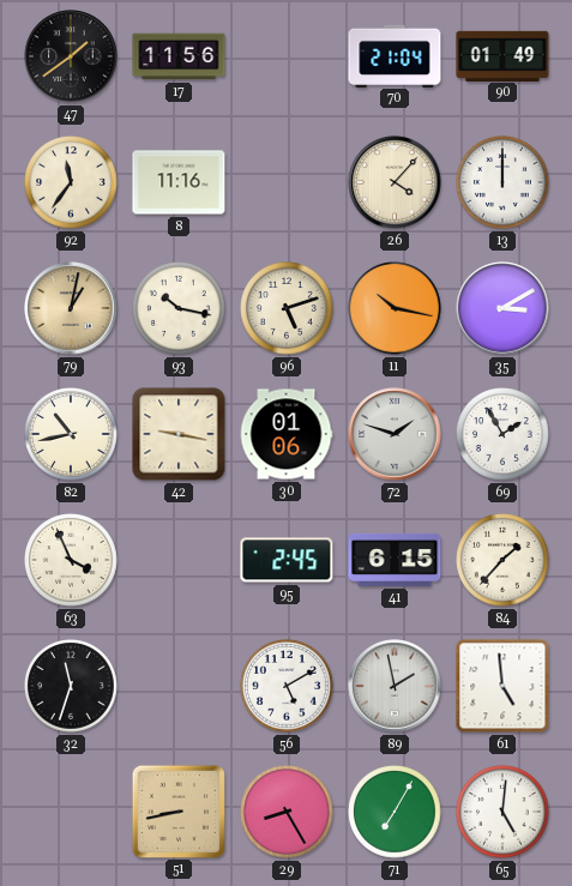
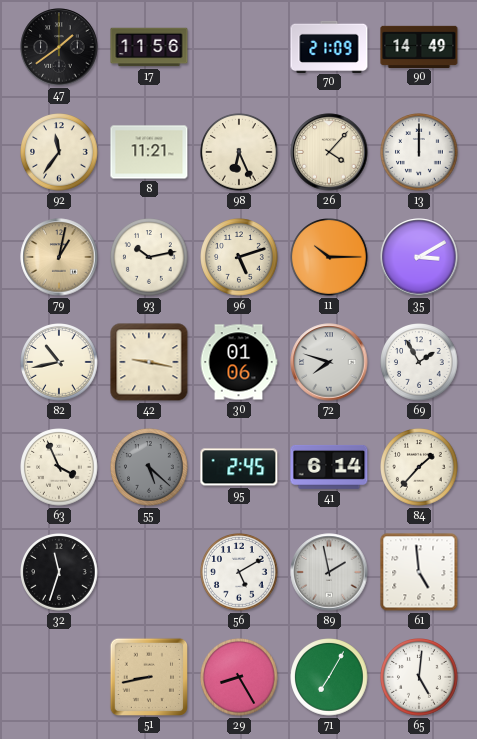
70: 21:04 -> 21:09 (329, 46)
90: 01:49 -> 14:49 (419, 46)
8: 11:16 -> 11:21 (149, 152)
98: none -> 6:26 (239, 152)
93: 10:17 -> 10:13 (149, 257)
11: 10:17 -> 10:15 (329, 257)
72: 1:48 -> 7:48 (329, 362)
55: none -> 5:22 (149, 467)
41: 6:15 -> 6:14 (329, 467)
